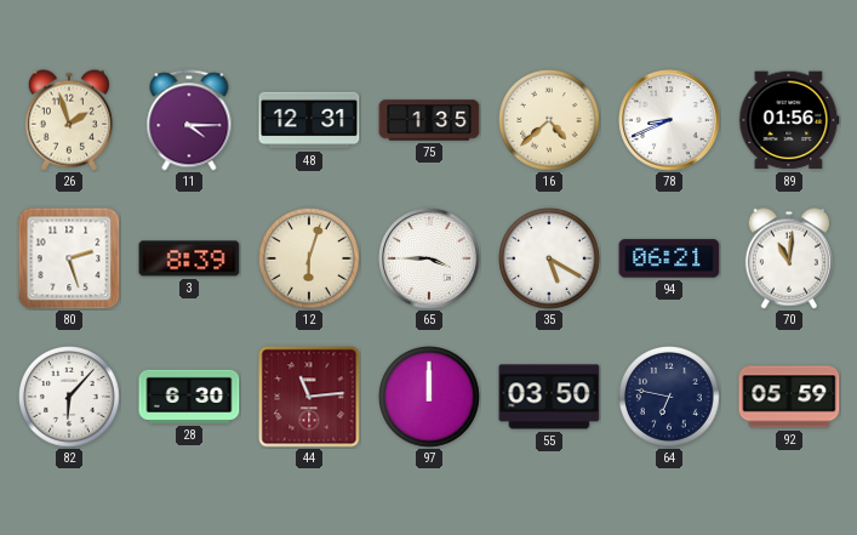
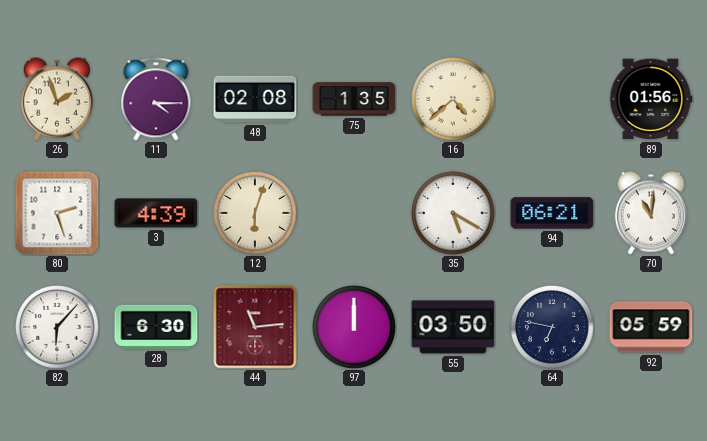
48: 12:31 -> 02:08 (255, 99)
78: 8:41 -> none (669, 120)
3: 8:39 -> 4:39 (156, 213)
65: 3:45 -> none (429, 258)
